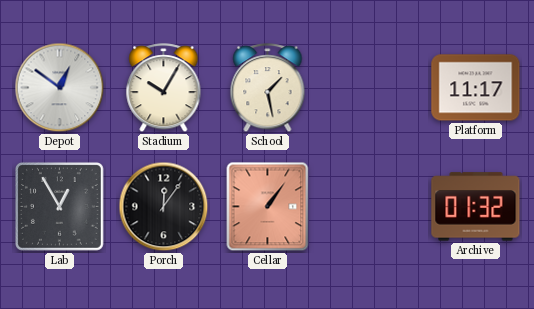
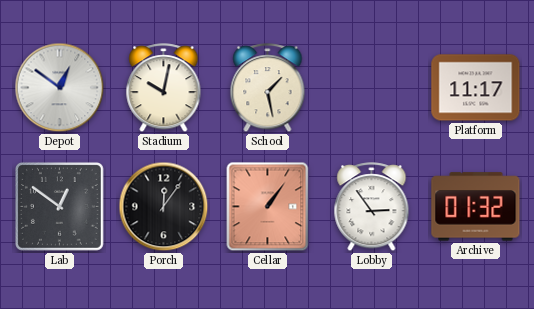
Stadium: 10:05 -> 10:02 (164, 88)
Lab: 12:55 -> 12:51 (59, 206)
Lobby: none -> 2:54 (372, 207)
